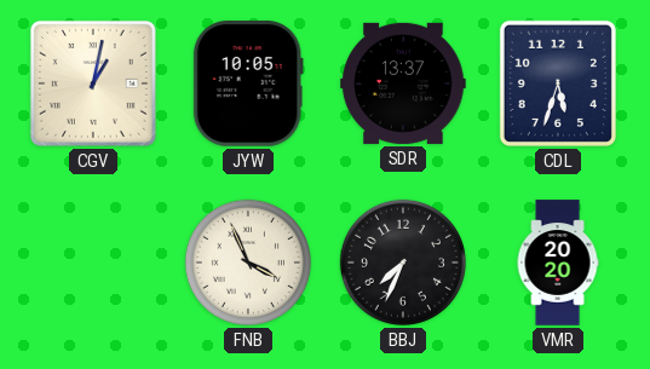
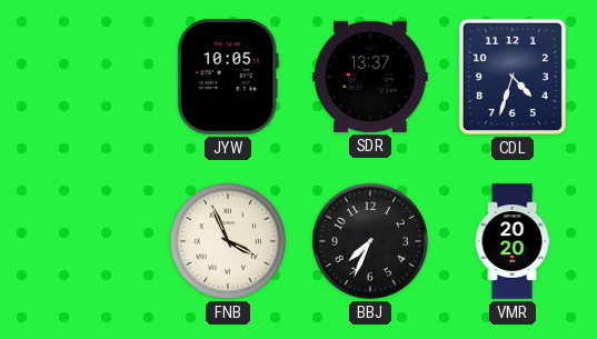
CGV: 1:02 -> none (93, 83)
CDL: 5:33 -> 4:33 (513, 77)
